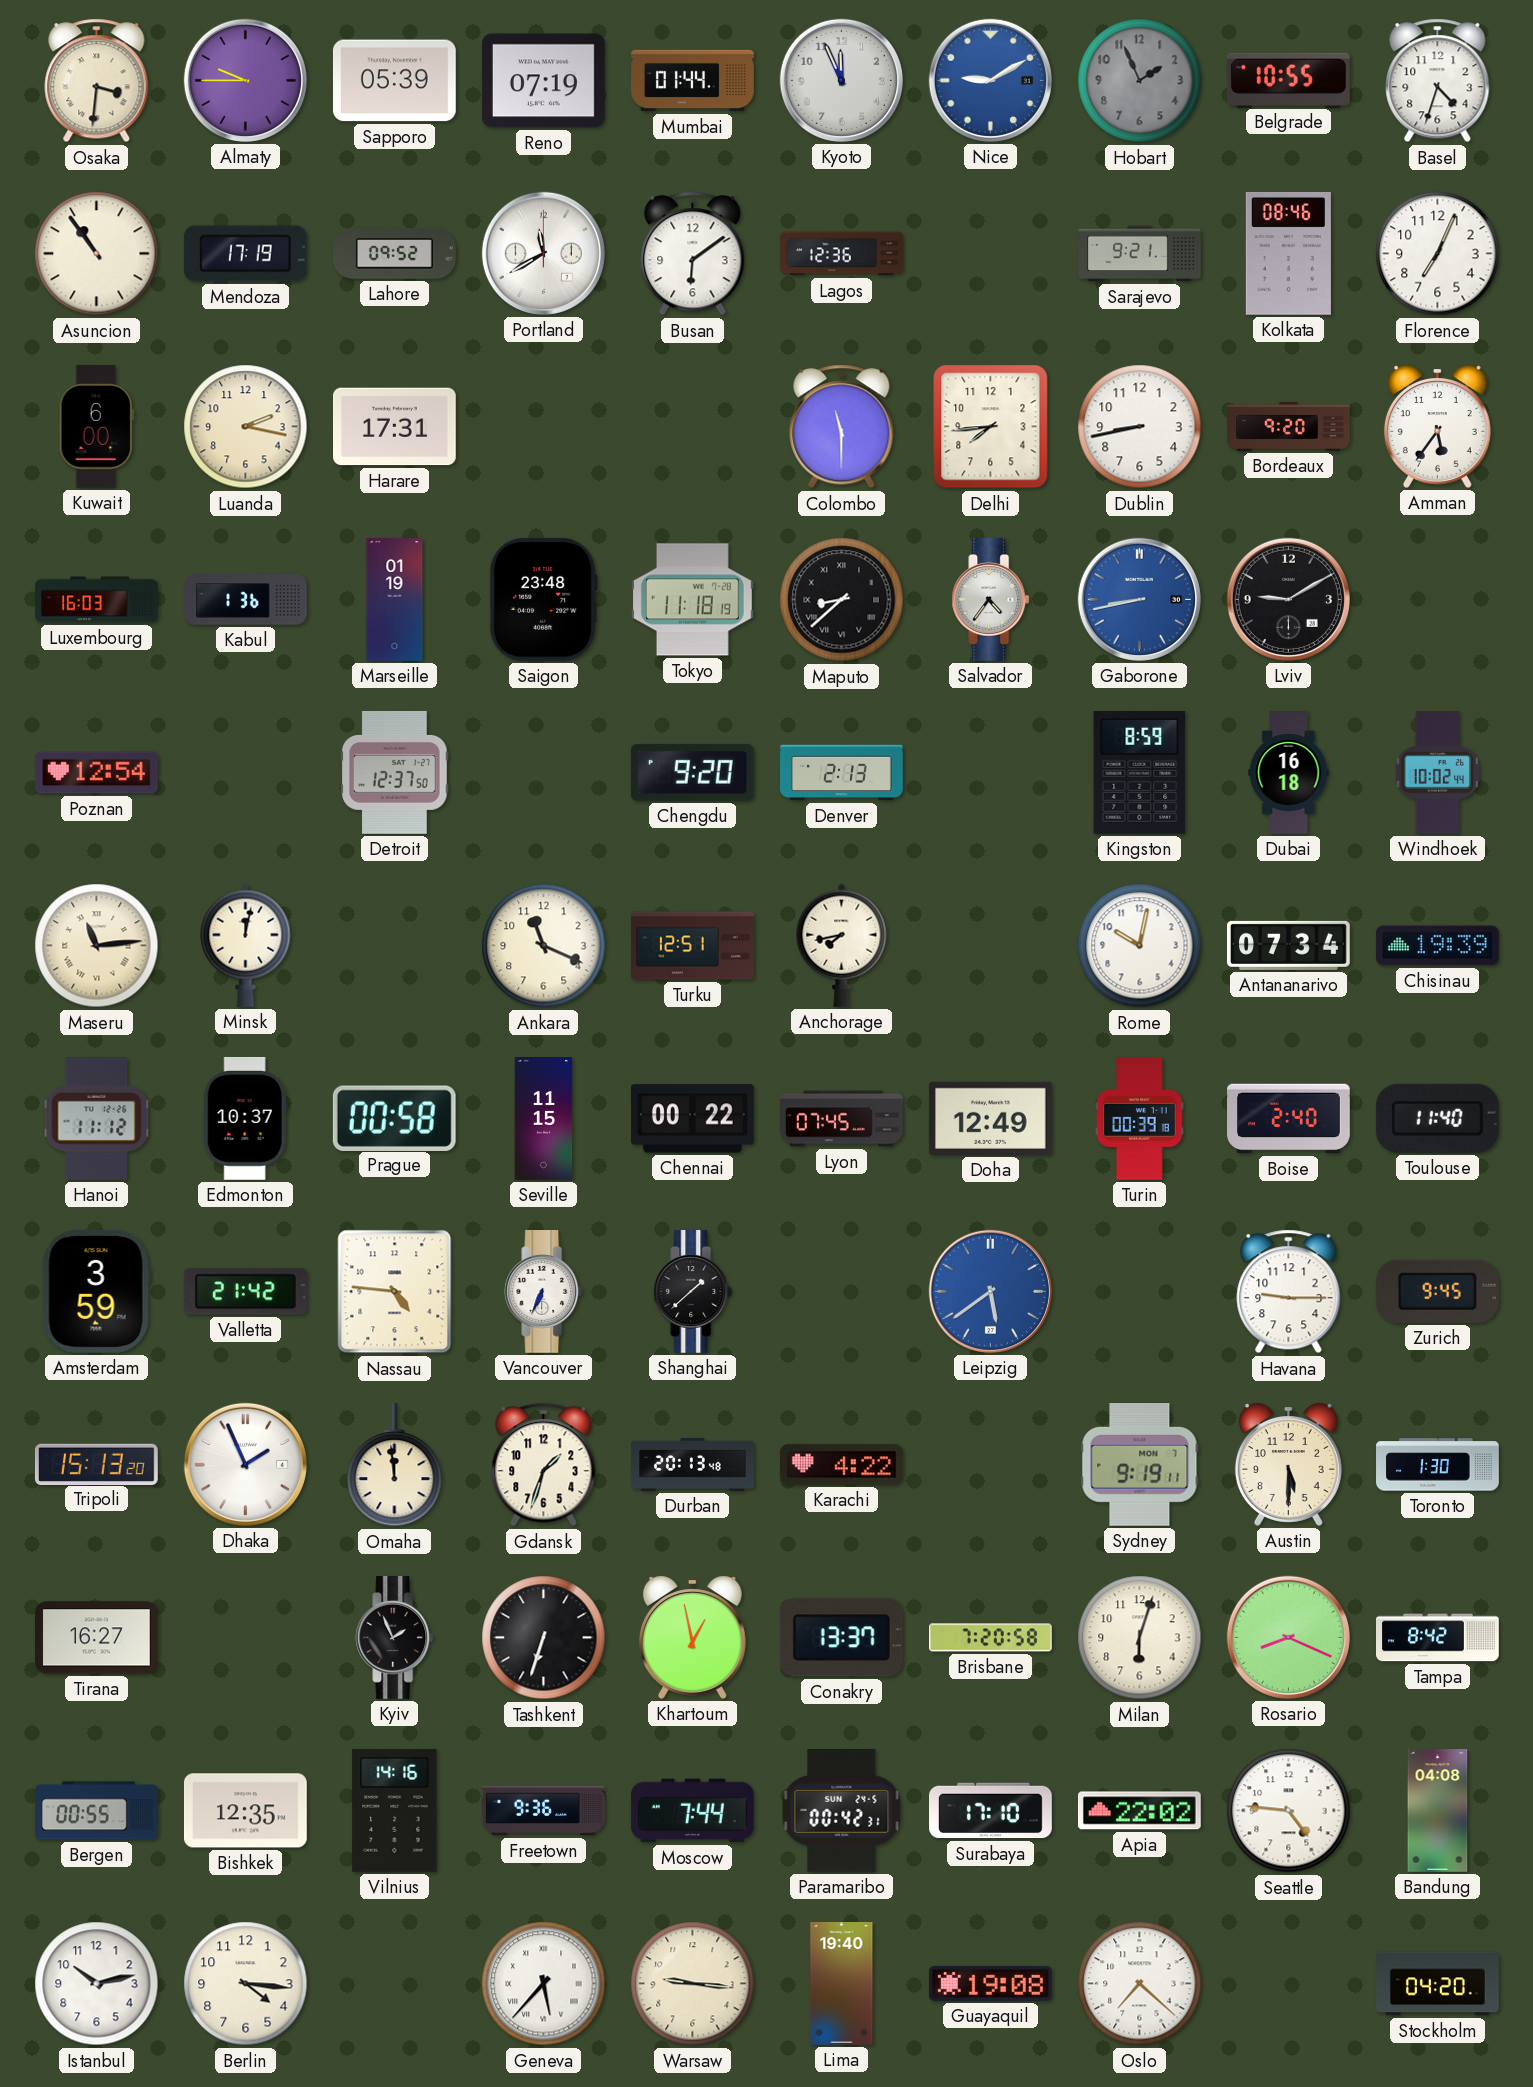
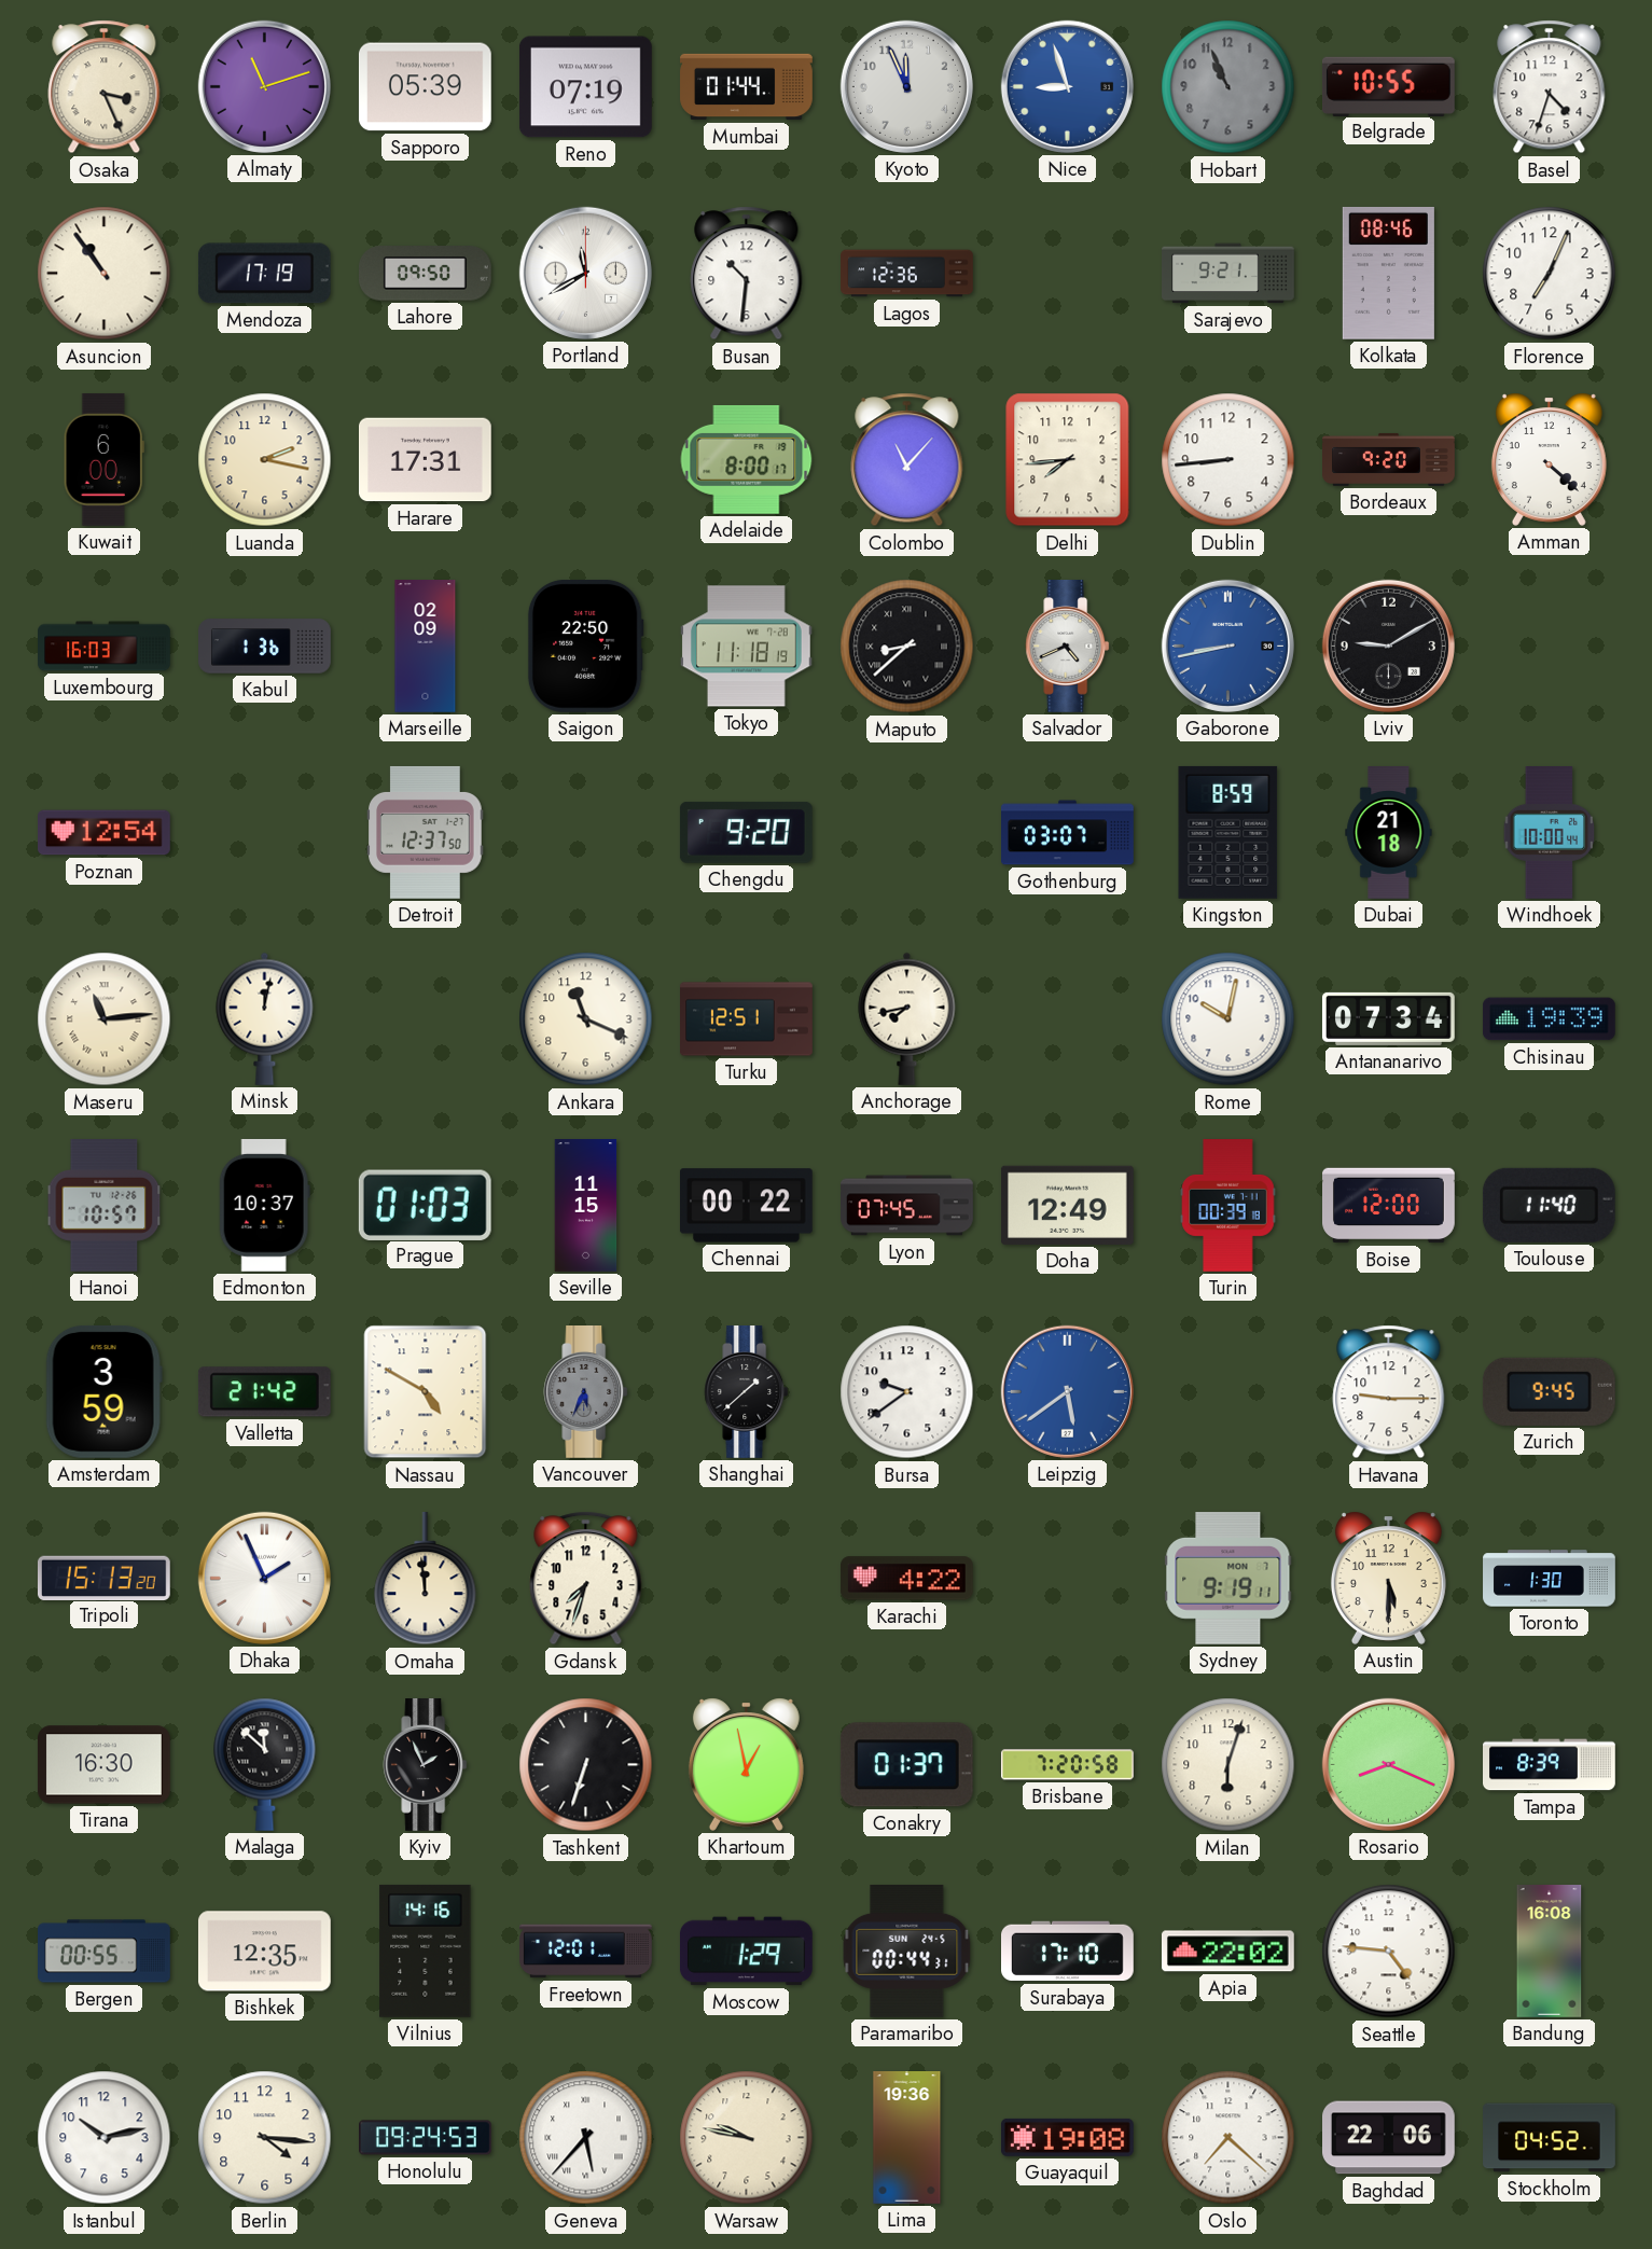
Osaka: 3:31 -> 3:26 (105, 87)
Almaty: 9:45 -> 11:12 (264, 86)
Nice: 9:10 -> 8:57 (1067, 86)
Hobart: 1:56 -> 10:56 (1228, 87)
Lahore: 09:52 -> 09:50 (426, 274)
Busan: 6:09 -> 10:31 (747, 274)
Adelaide: none -> 8:00 (747, 459)
Colombo: 11:30 -> 11:07 (907, 460)
Dublin: 8:43 -> 8:44 (1228, 460)
Amman: 5:36 -> 4:22 (1549, 459)
Marseille: 01:19 -> 02:09 (426, 647)
Saigon: 23:48 -> 22:50 (585, 645)
Salvador: 4:36 -> 4:41 (1068, 647)
Denver: 2:13 -> none (842, 773)
Gothenburg: none -> 03:07 (1068, 833)
Dubai: 16:18 -> 21:18 (1389, 833)
Windhoek: 10:02 -> 10:00 (1550, 833)
Hanoi: 11:12 -> 10:57 (105, 1206)
Prague: 00:58 -> 01:03 (425, 1205)
Boise: 2:40 -> 12:00 (1389, 1206)
Nassau: 4:46 -> 4:50 (426, 1392)
Vancouver: 6:34 -> 5:34 (586, 1392)
Vancouver dial: white -> grey (586, 1392)
Bursa: none -> 9:39 (907, 1392)
Gdansk: 1:33 -> 7:33 (586, 1579)
Durban: 20:13 -> none (693, 1464)
Tirana: 16:27 -> 16:30 (103, 1765)
Malaga: none -> 11:52 (265, 1764)
Conakry: 13:37 -> 01:37 (906, 1765)
Tampa: 8:42 -> 8:39 (1550, 1765)
Freetown: 9:36 -> 12:01 (586, 1952)
Moscow: 7:44 -> 1:29 (746, 1952)
Paramaribo: 00:42 -> 00:44 (907, 1950)
Bandung: 04:08 -> 16:08 (1550, 1952)
Honolulu: none -> 09:24 (426, 2138)
Warsaw: 9:16 -> 9:47 (747, 2138)
Lima: 19:40 -> 19:36 (907, 2138)
Baghdad: none -> 22:06 (1389, 2138)
Stockholm: 04:20 -> 04:52 (1550, 2138)
